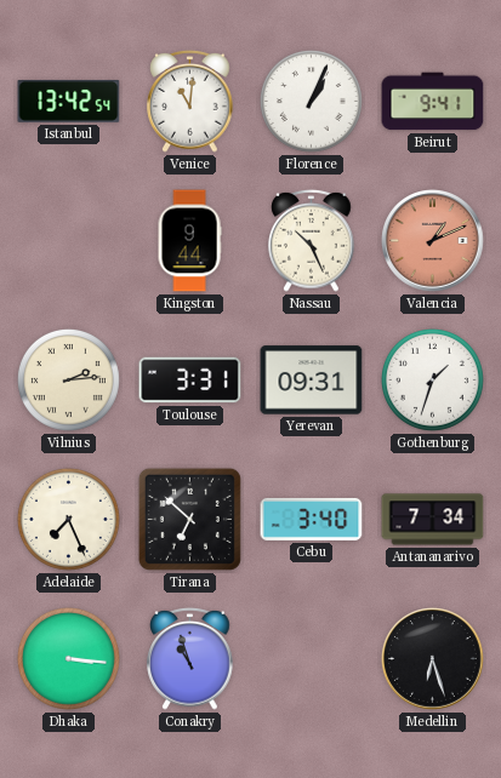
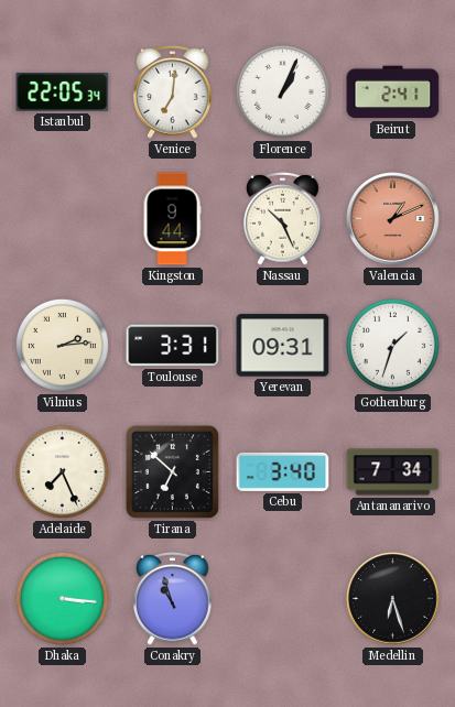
Istanbul: 13:42 -> 22:05 (63, 91)
Venice: 11:01 -> 7:01 (173, 91)
Beirut: 9:41 -> 2:41 (393, 93)
